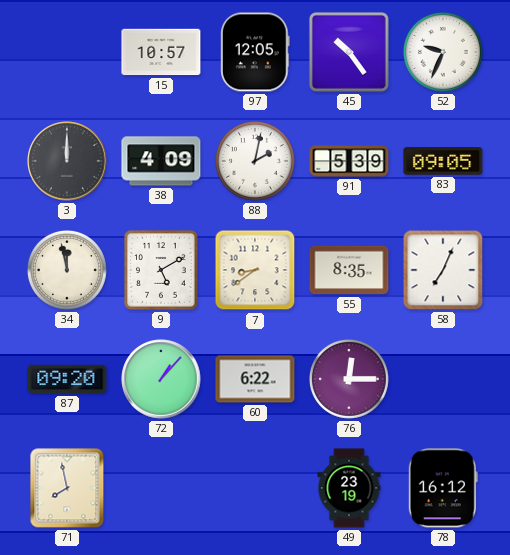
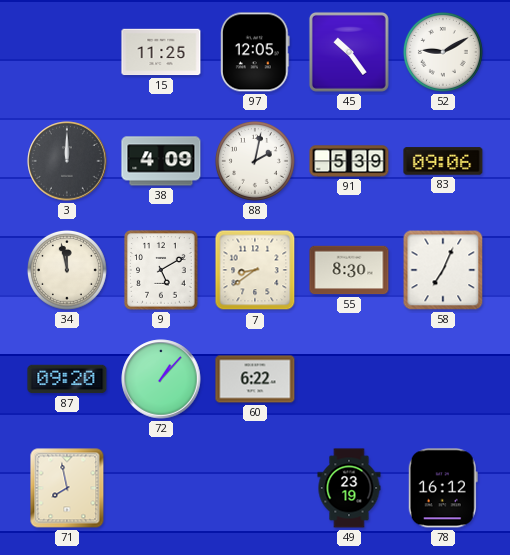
15: 10:57 -> 11:25 (161, 52)
52: 9:34 -> 9:10 (443, 52)
83: 09:05 -> 09:06 (443, 161)
55: 8:35 -> 8:30 (349, 270)
76: 12:15 -> none (349, 379)
